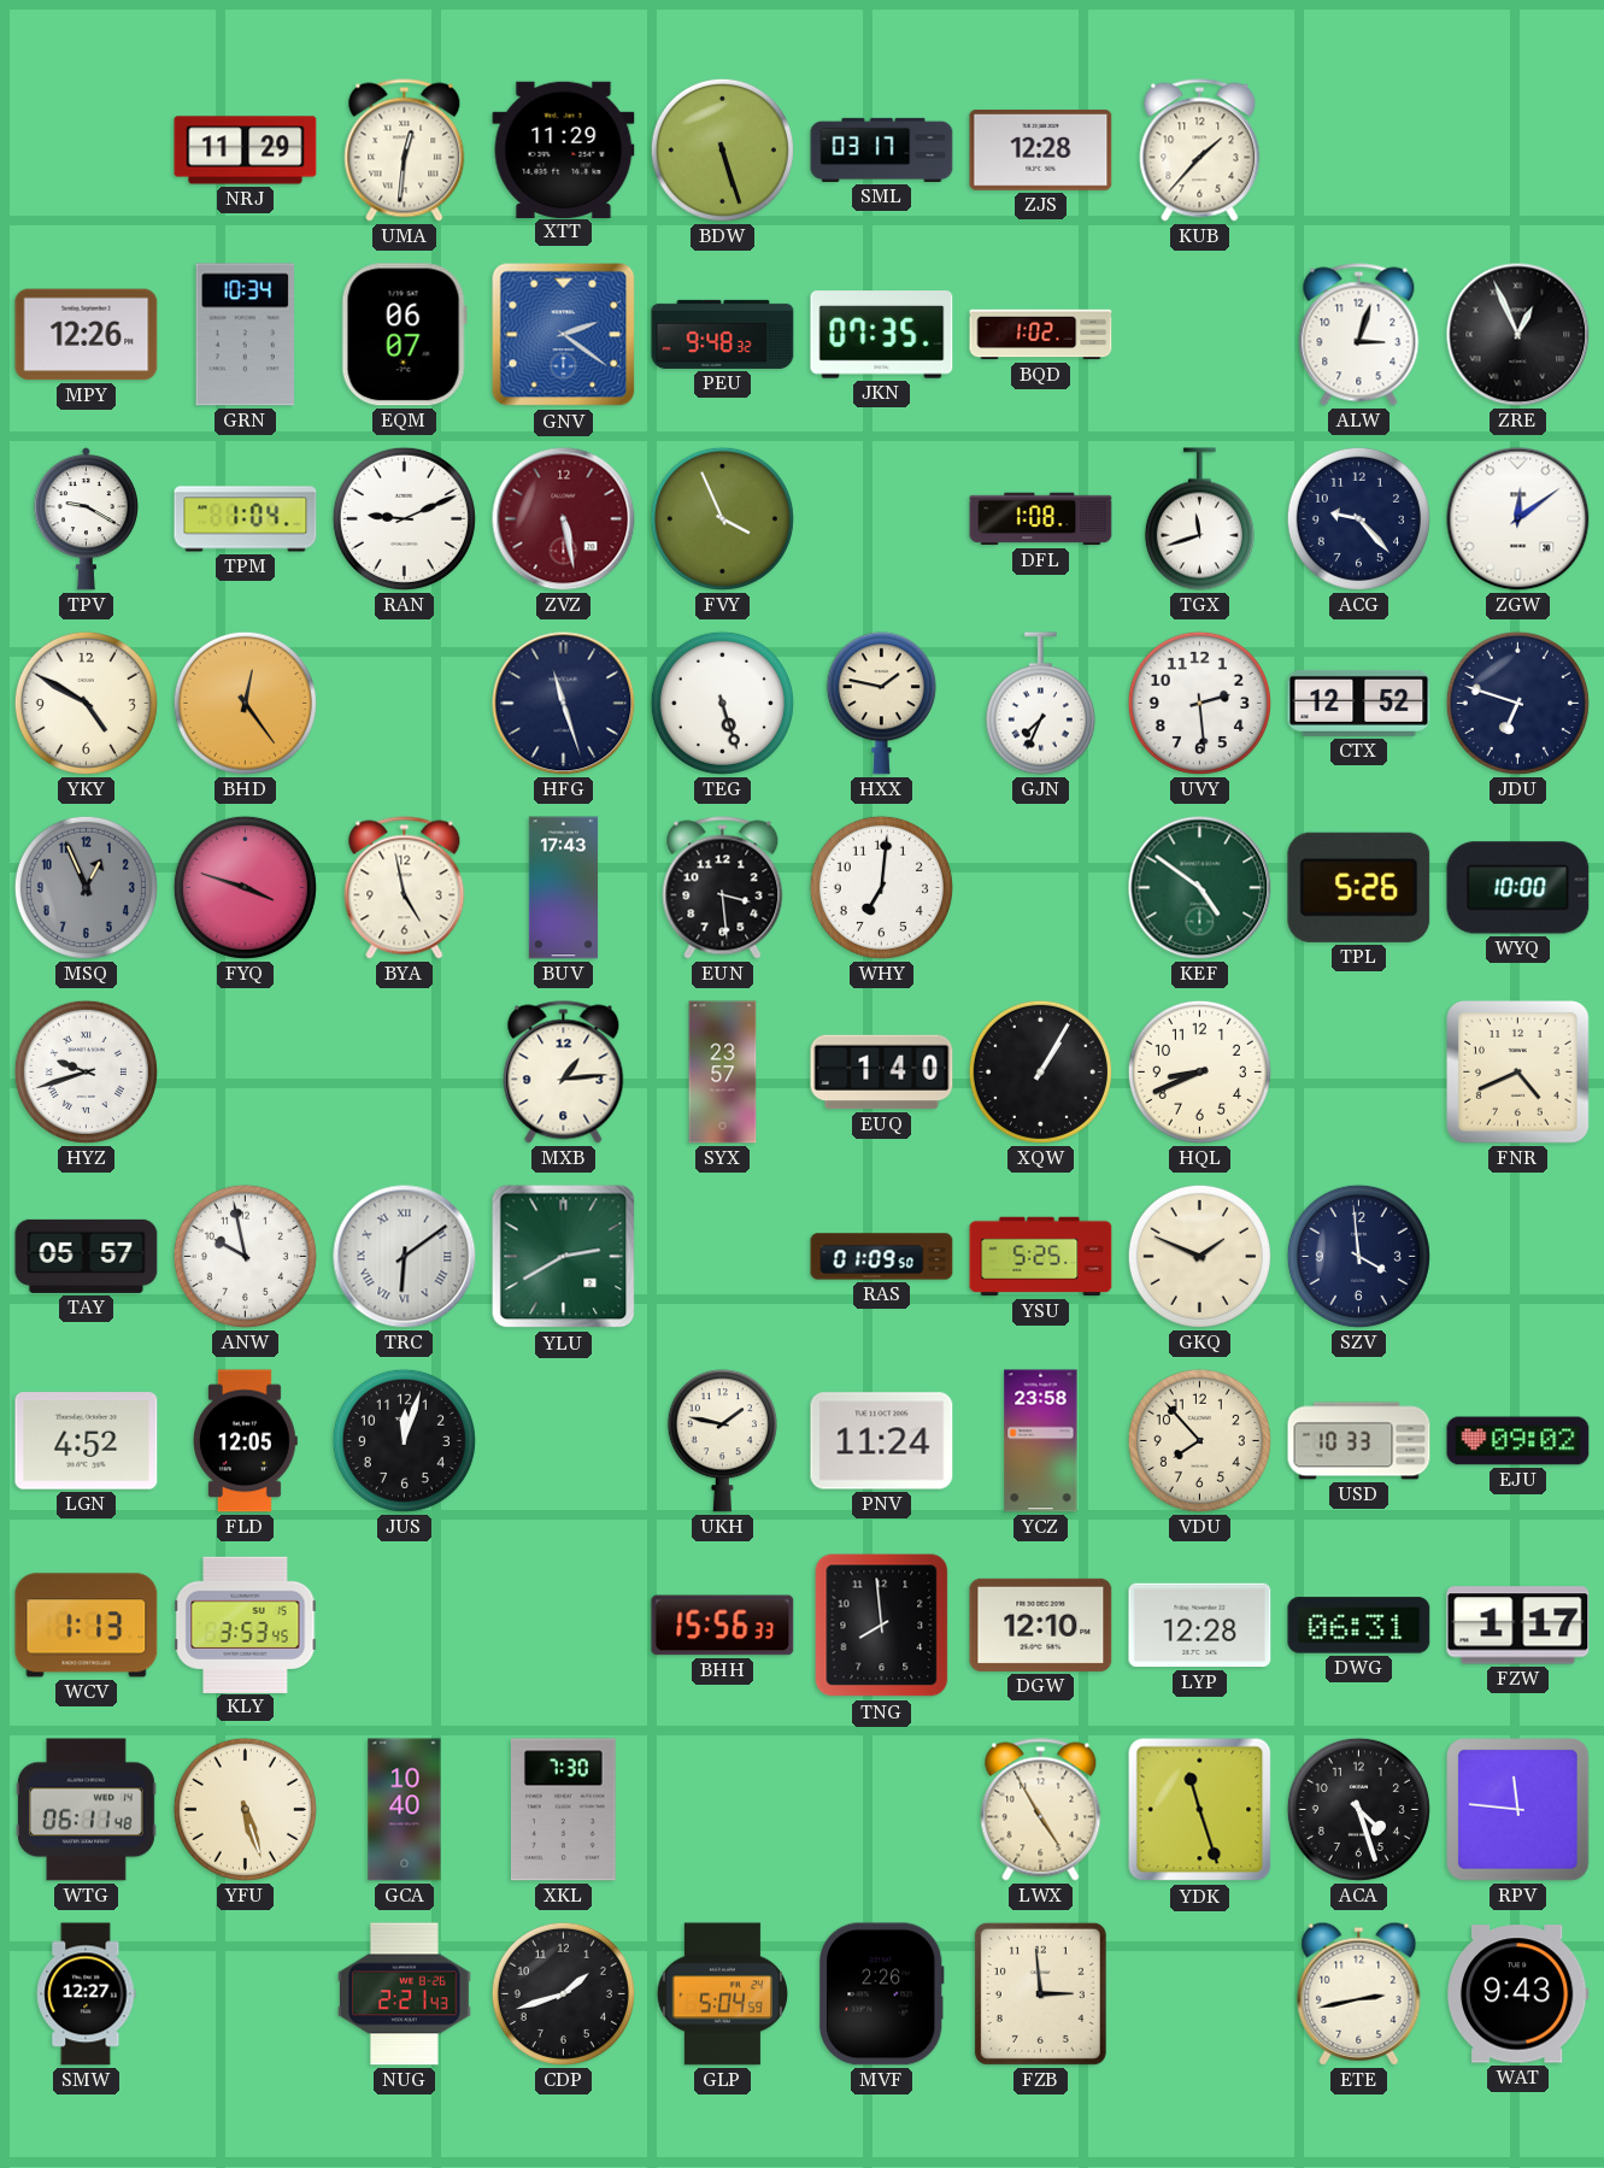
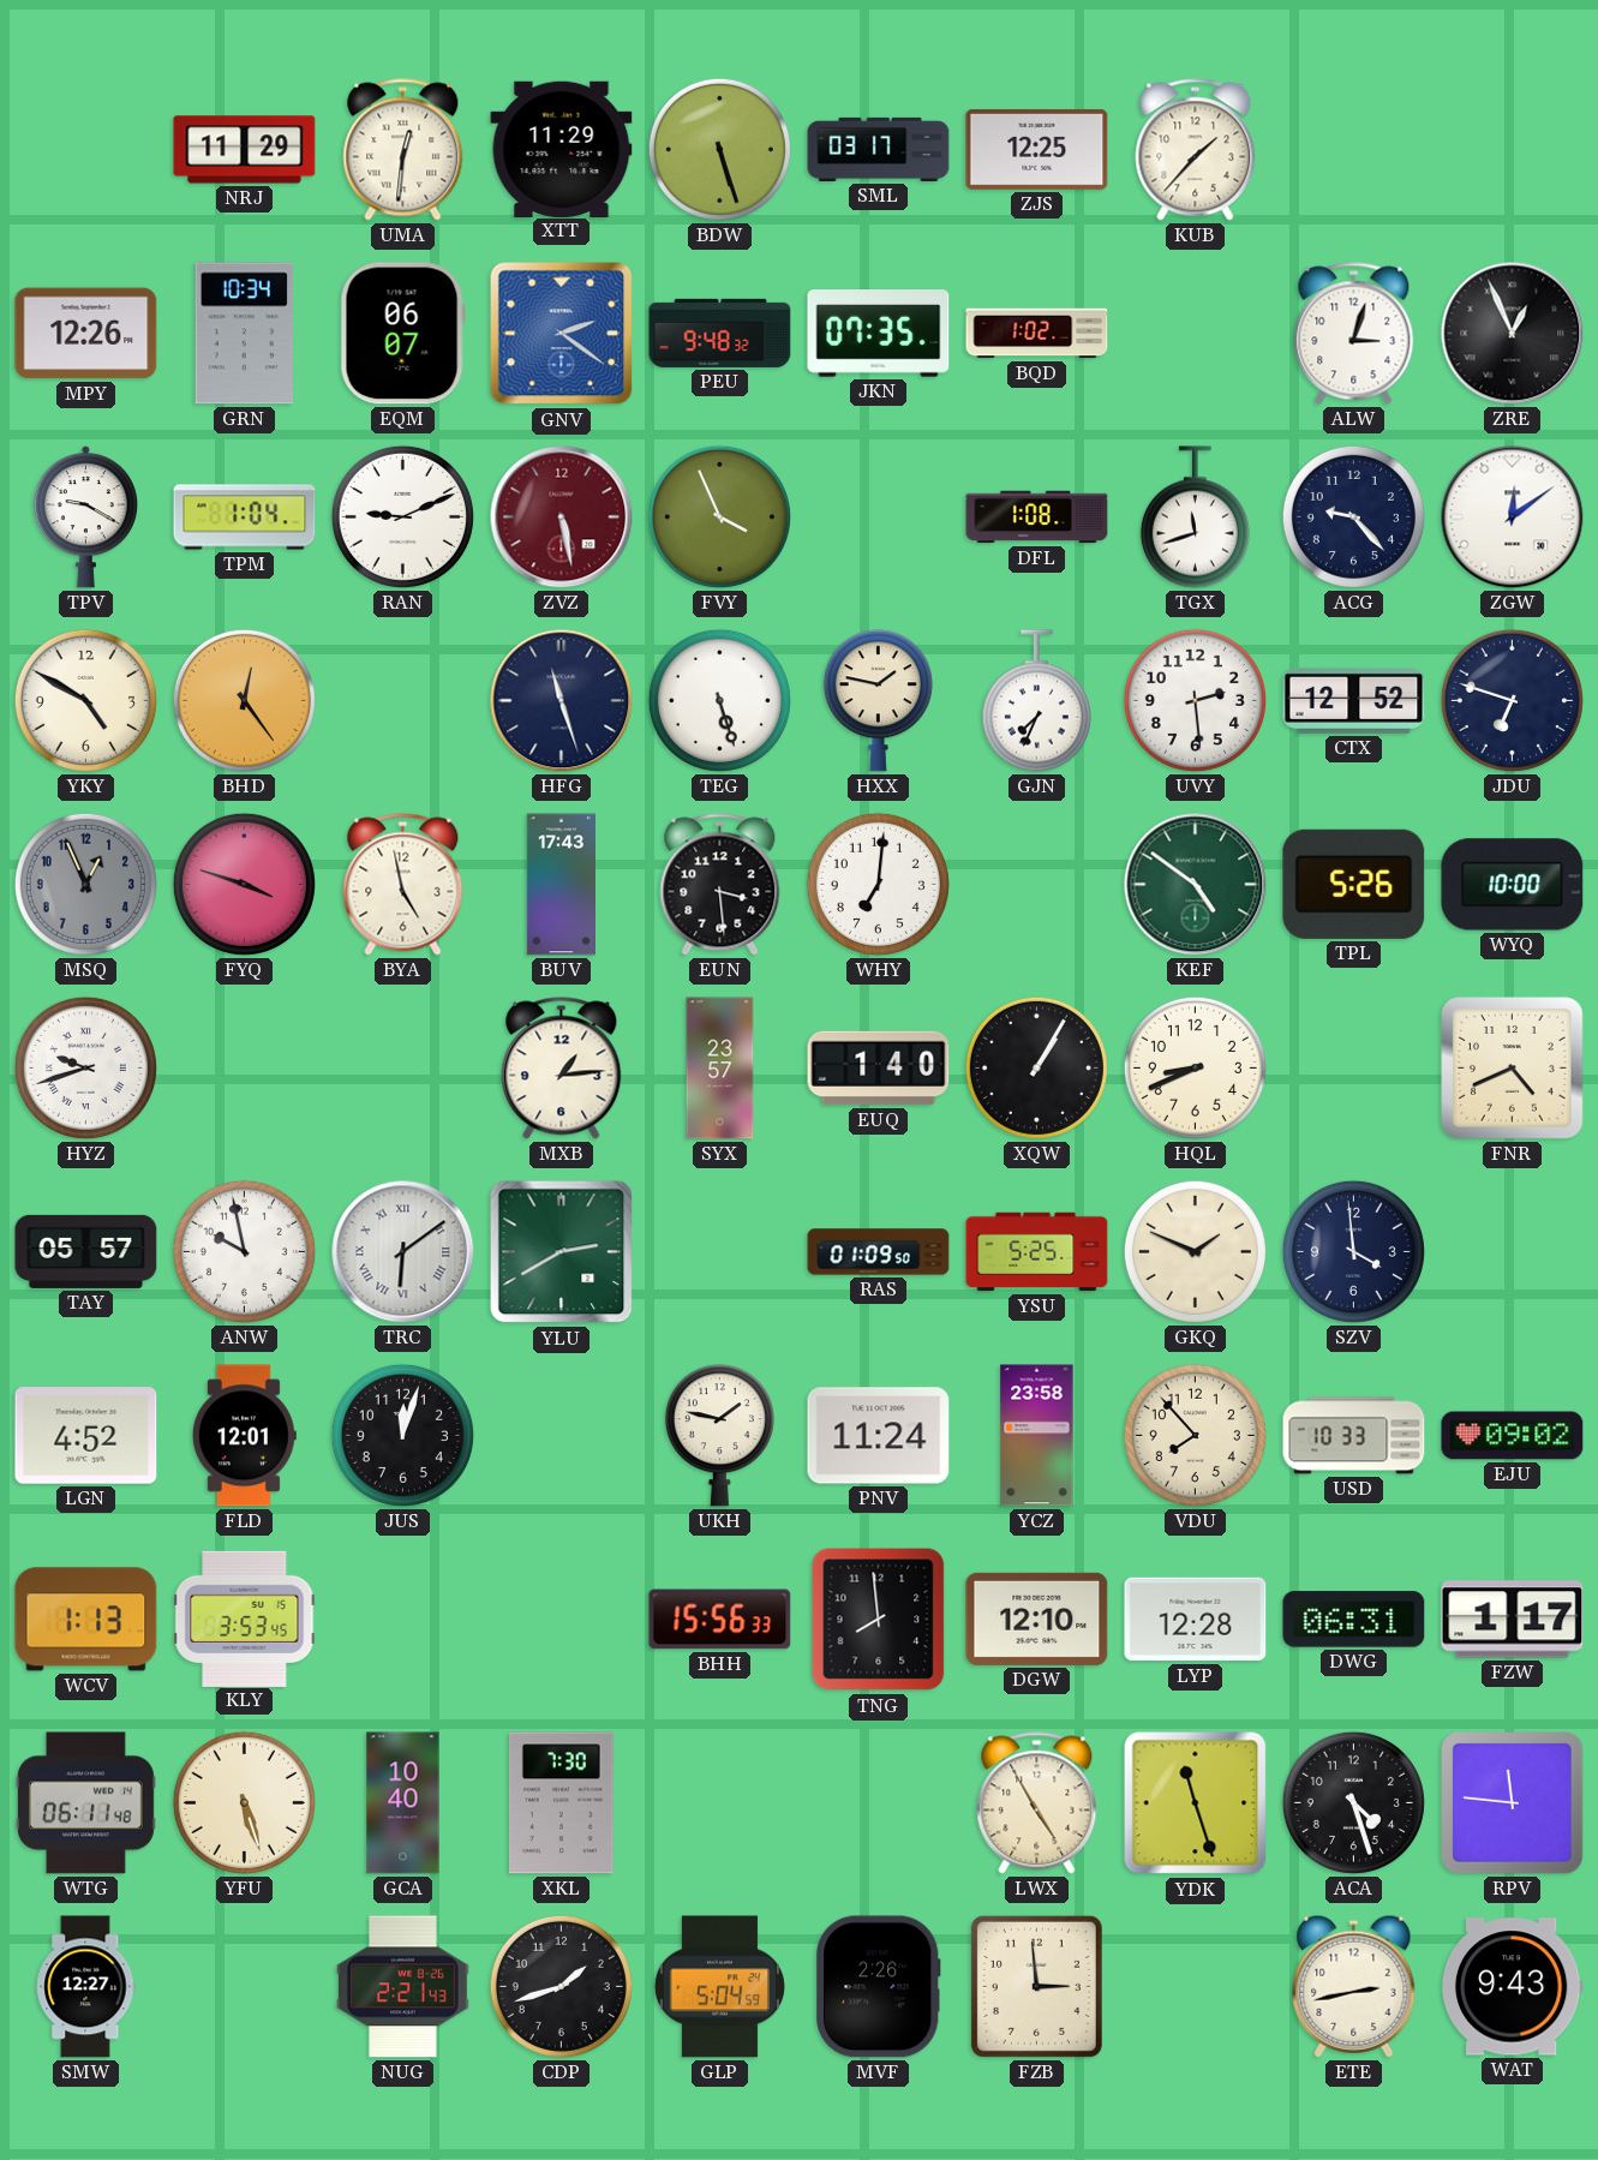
ZJS: 12:28 -> 12:25 (1037, 149)
FLD: 12:05 -> 12:01 (244, 1436)
